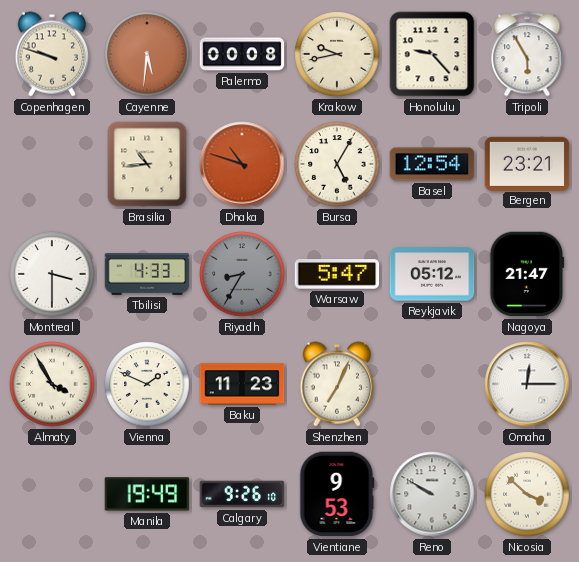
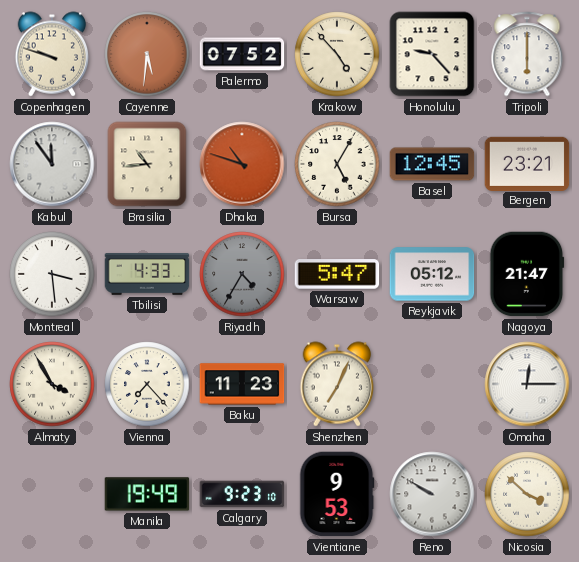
Palermo: 00:08 -> 07:52 (242, 54)
Krakow: 9:43 -> 4:53 (337, 54)
Tripoli: 5:55 -> 6:00 (527, 54)
Kabul: none -> 11:54 (52, 164)
Basel: 12:54 -> 12:45 (432, 164)
Montreal: 3:30 -> 3:29 (52, 274)
Riyadh: 8:35 -> 4:35 (242, 274)
Vienna: 1:49 -> 7:23 (147, 384)
Calgary: 9:26 -> 9:23 (242, 494)
